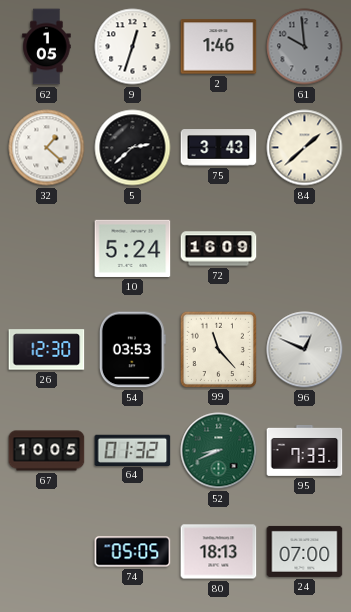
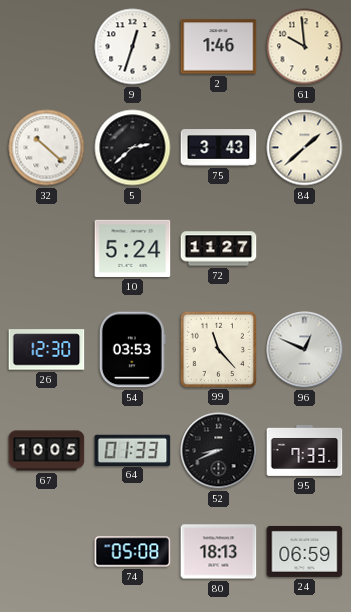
62: 1:05 -> none (47, 47)
61 dial: grey -> cream (305, 47)
32: 1:22 -> 10:22 (47, 148)
72: 16:09 -> 11:27 (219, 249)
64: 01:32 -> 01:33 (133, 450)
52 dial: green -> black (219, 451)
74: 05:05 -> 05:08 (133, 552)
24: 07:00 -> 06:59 (305, 551)
